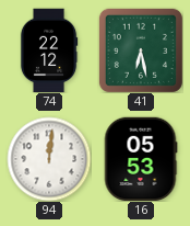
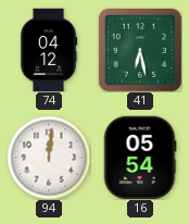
74: 22:12 -> 04:12 (49, 50)
16: 05:53 -> 05:54 (140, 158)
